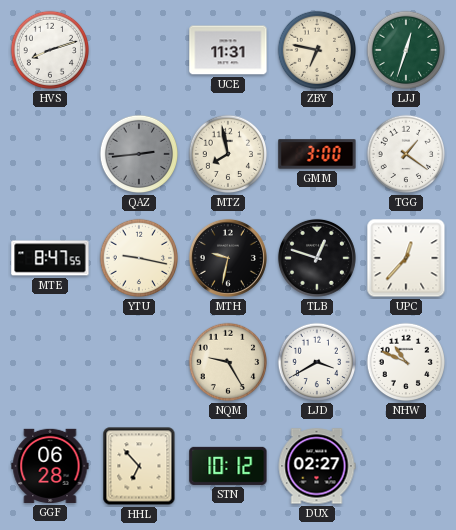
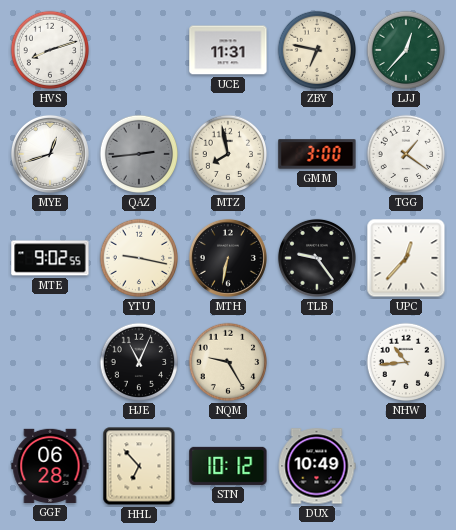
LJJ: 12:33 -> 12:37 (406, 50)
MYE: none -> 12:42 (50, 154)
MTE: 8:47 -> 9:02 (50, 258)
MTH: 9:32 -> 6:32 (228, 258)
TLB: 12:48 -> 9:24 (317, 258)
HJE: none -> 11:04 (139, 362)
LJD: 3:40 -> none (317, 362)
NHW: 10:49 -> 10:44 (406, 362)
DUX: 02:27 -> 10:49 (317, 466)
